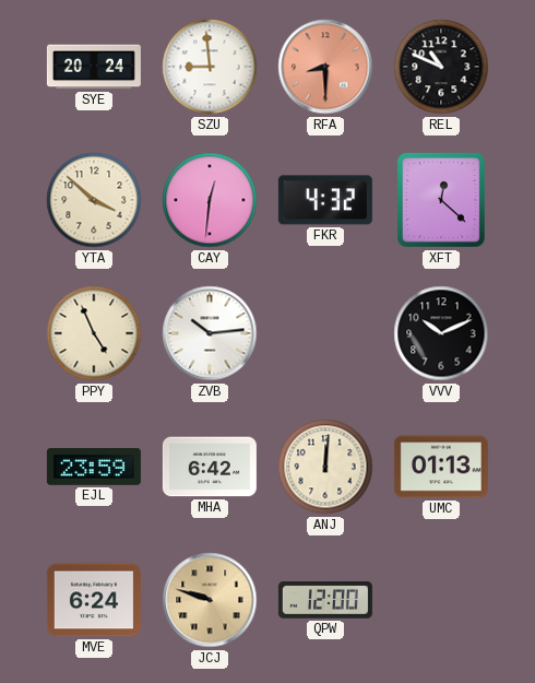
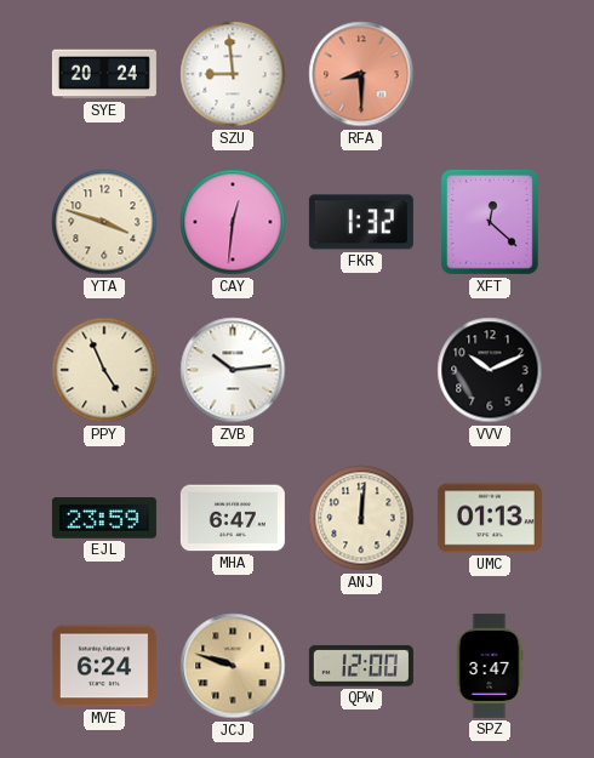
REL: 10:49 -> none (441, 67)
YTA: 3:52 -> 3:48 (104, 222)
FKR: 4:32 -> 1:32 (361, 222)
MHA: 6:42 -> 6:47 (233, 518)
SPZ: none -> 3:47 (490, 666)
